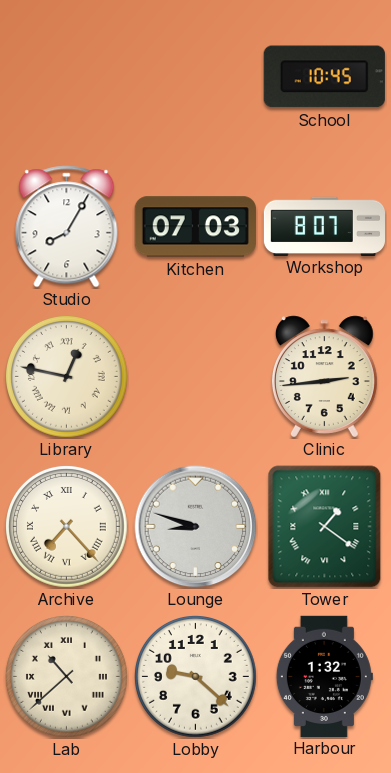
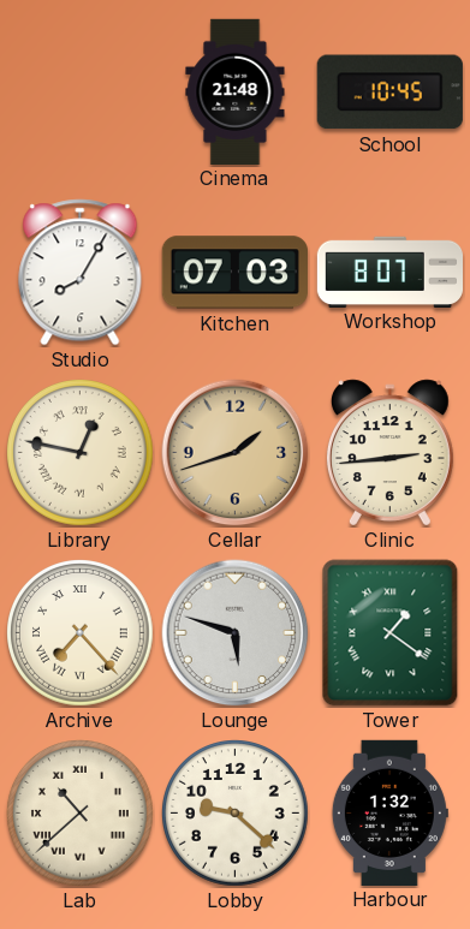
Cinema: none -> 21:48 (236, 91)
Cellar: none -> 1:42 (236, 453)
Lounge: 8:48 -> 5:48 (236, 633)
